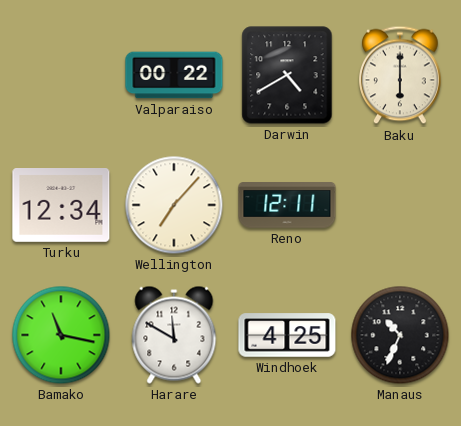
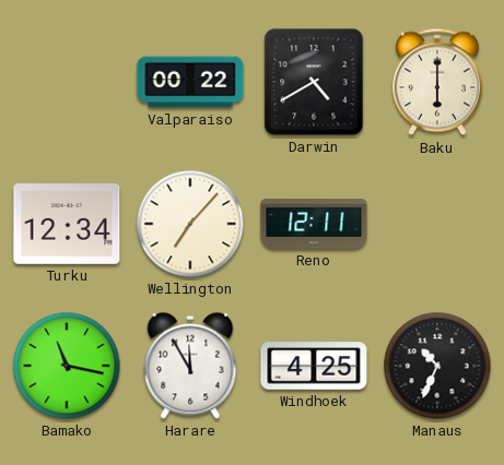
Harare: 11:50 -> 11:55 (190, 366)
